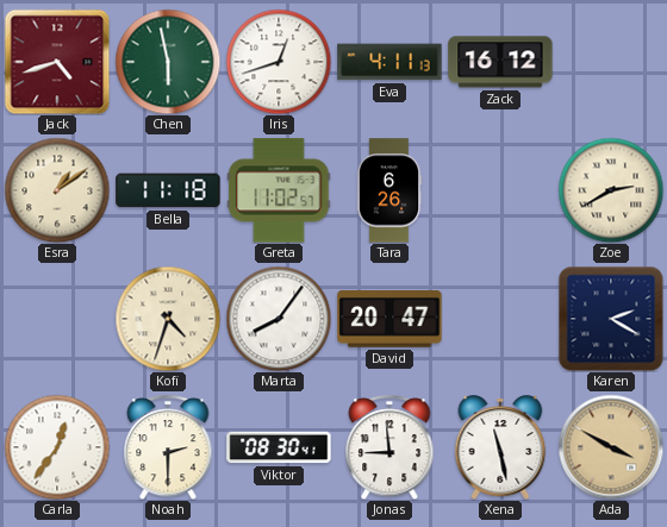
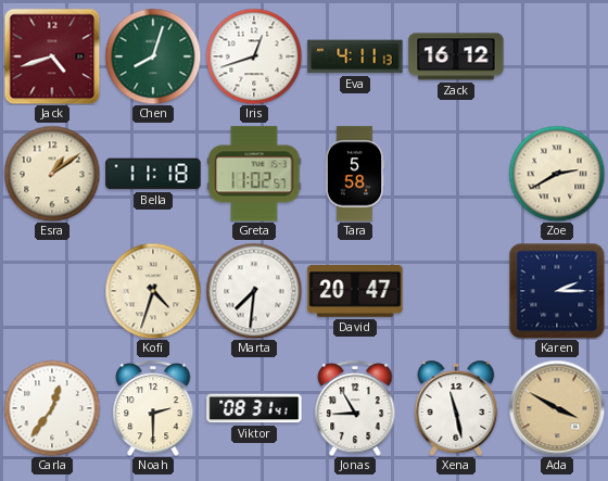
Chen: 5:58 -> 8:03 (153, 56)
Tara: 6:26 -> 5:58 (355, 174)
Marta: 8:06 -> 7:31 (254, 291)
Karen: 2:20 -> 2:15 (557, 291)
Viktor: 08:30 -> 08:31 (254, 408)
Jonas: 8:59 -> 8:55 (355, 408)
